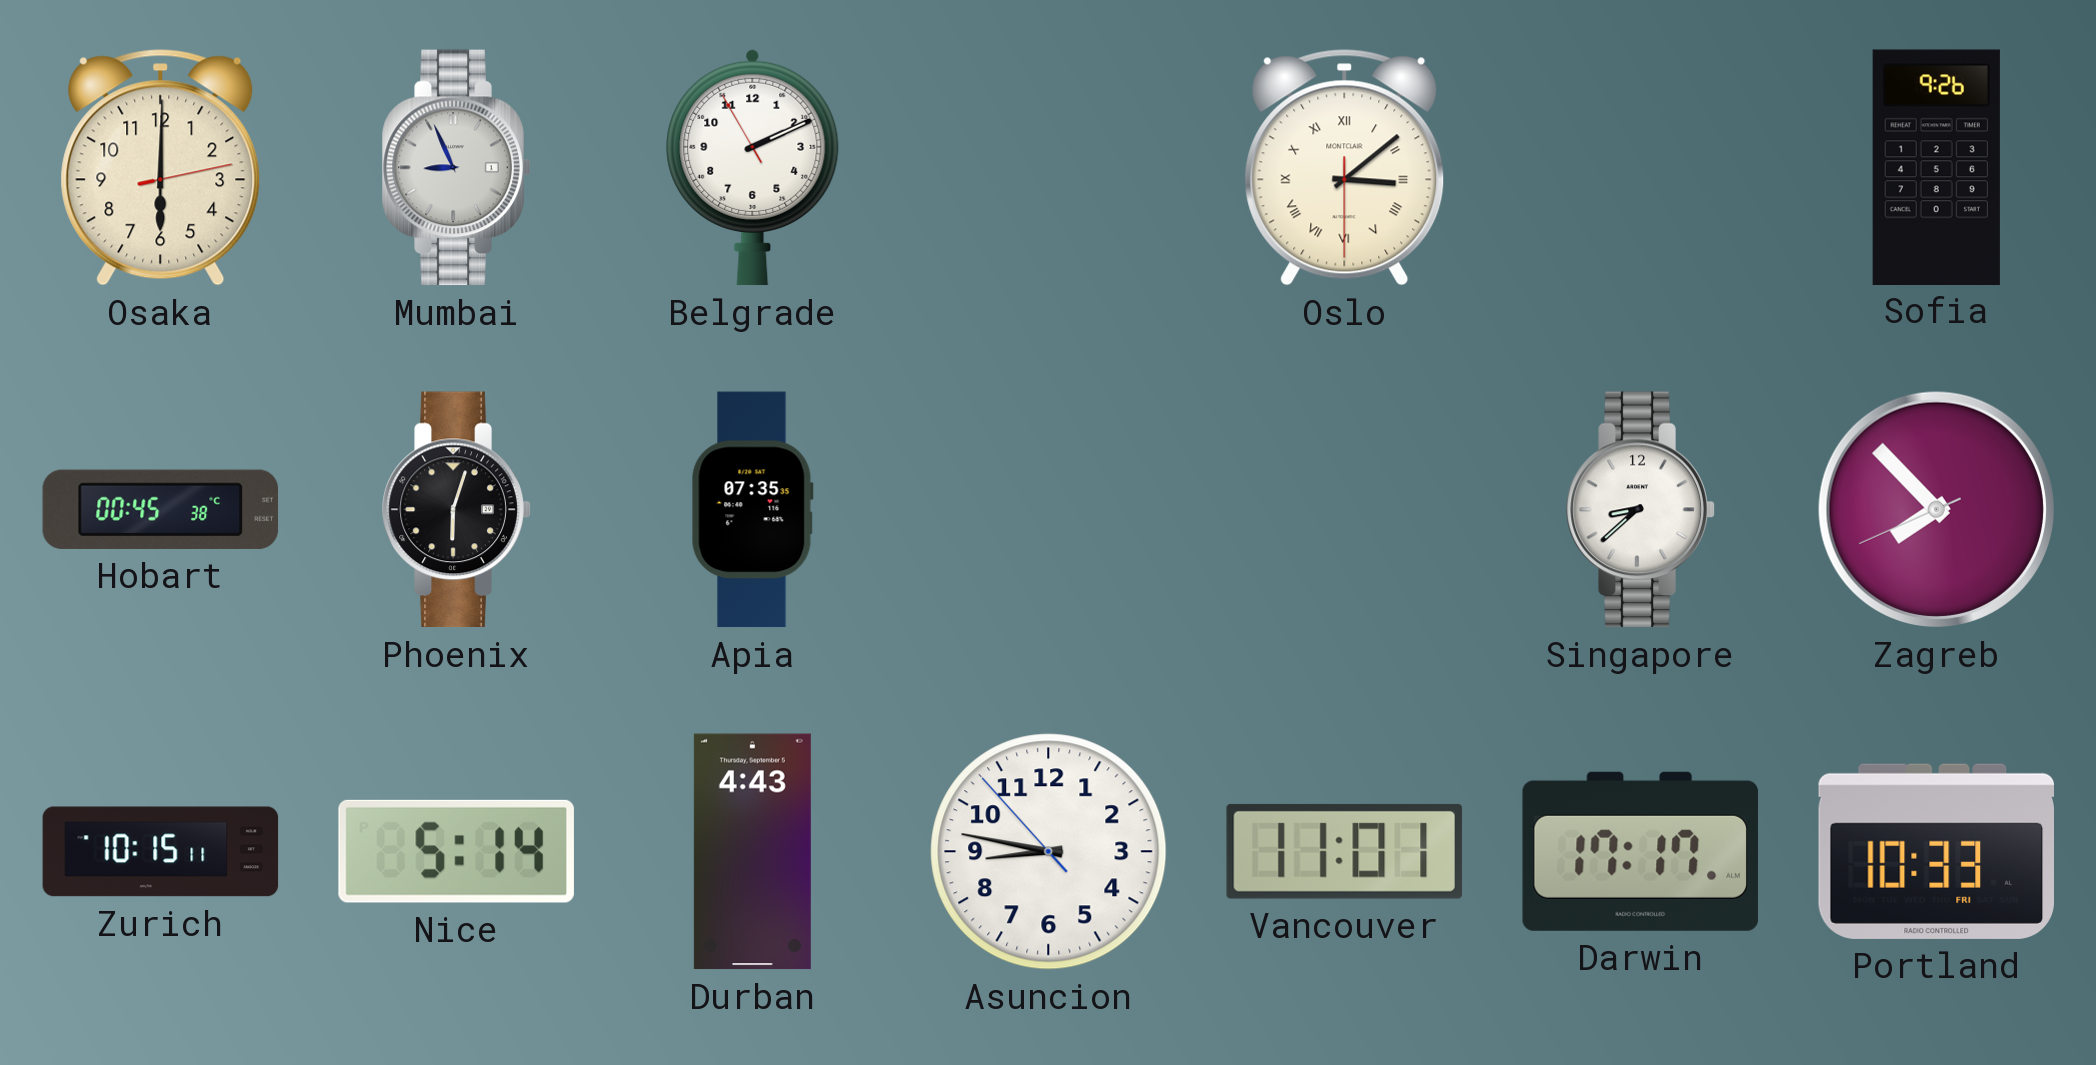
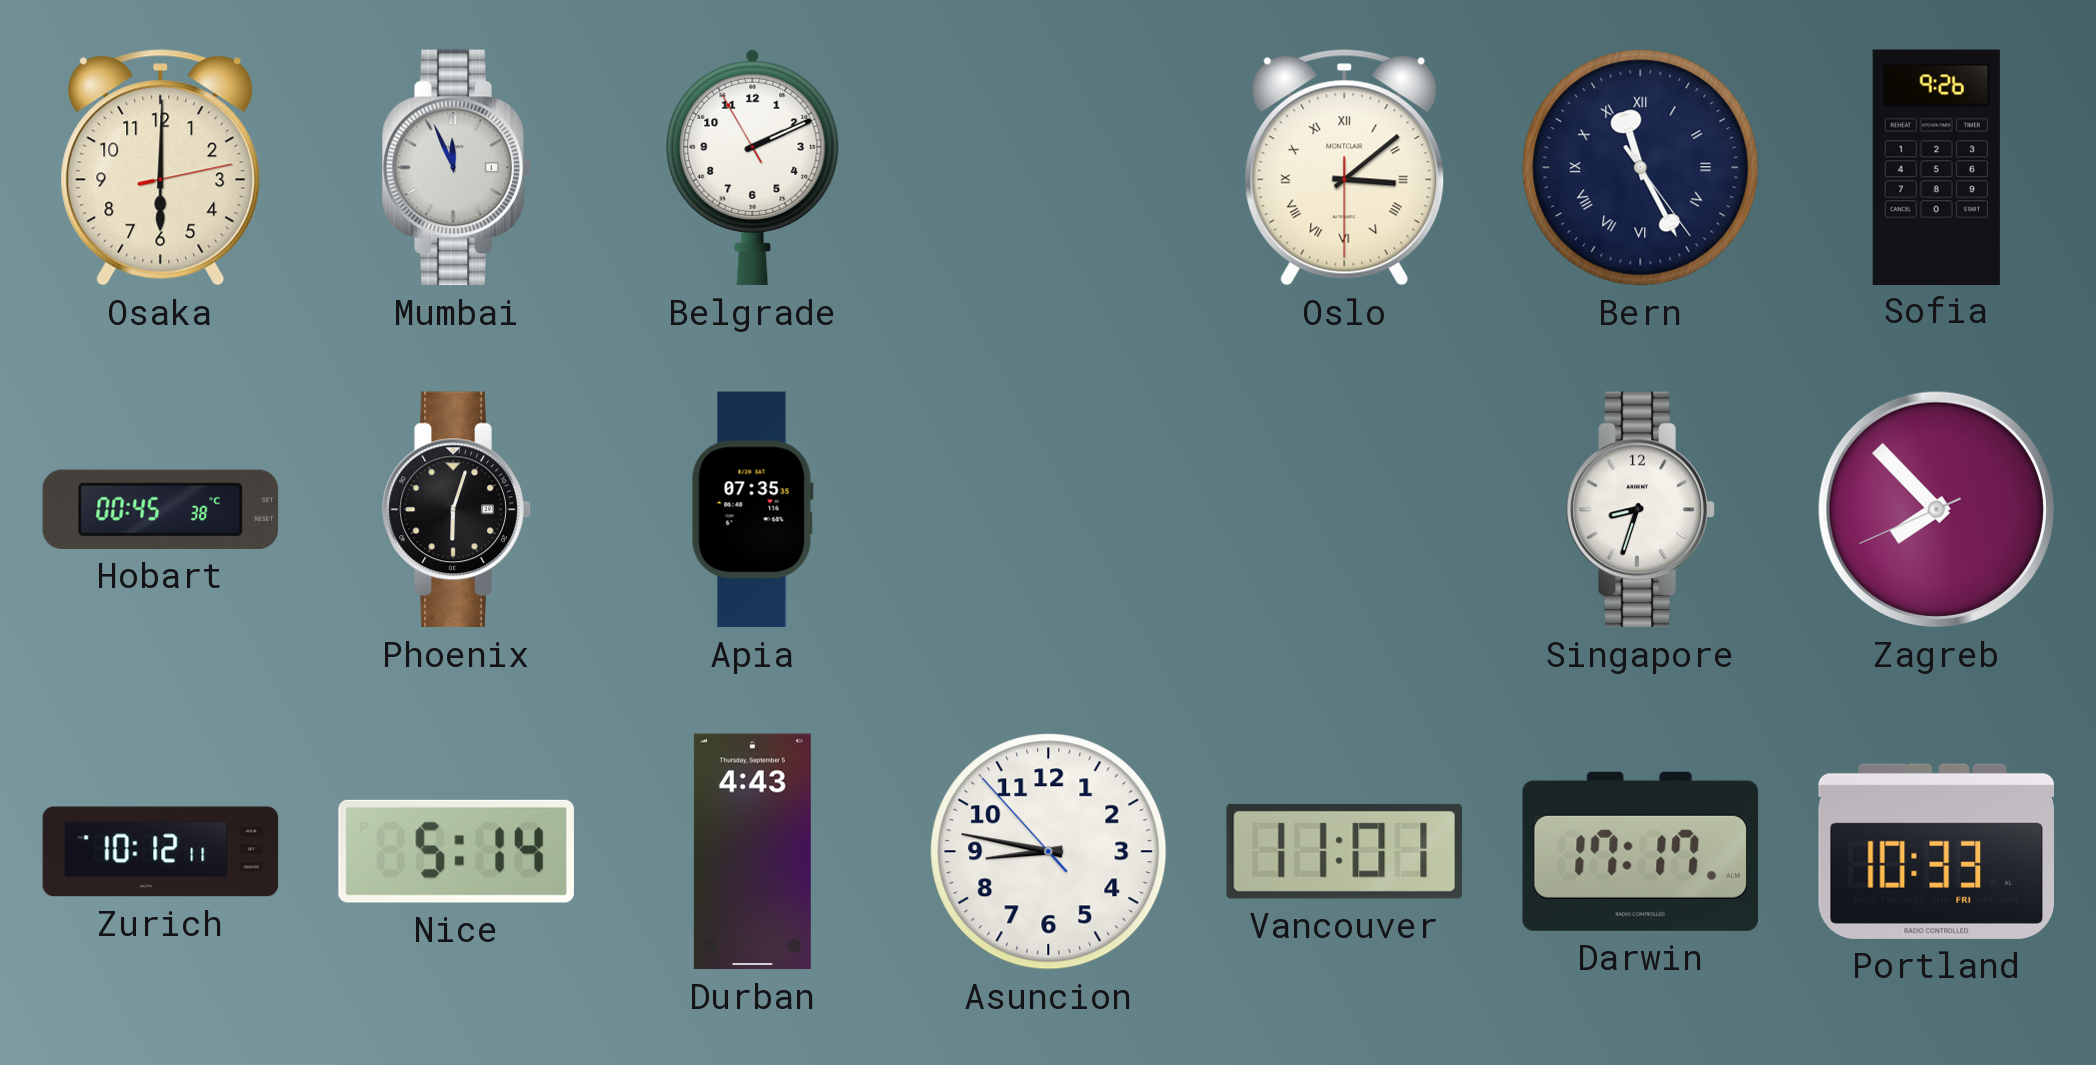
Mumbai: 8:56 -> 11:56 (457, 168)
Bern: none -> 11:25 (1641, 168)
Singapore: 8:38 -> 8:33 (1641, 510)
Zurich: 10:15 -> 10:12 (161, 852)
